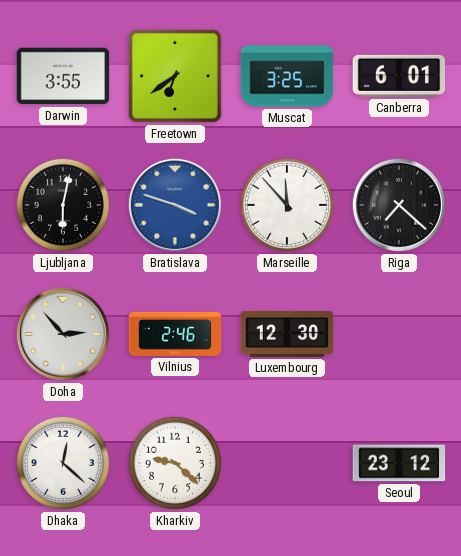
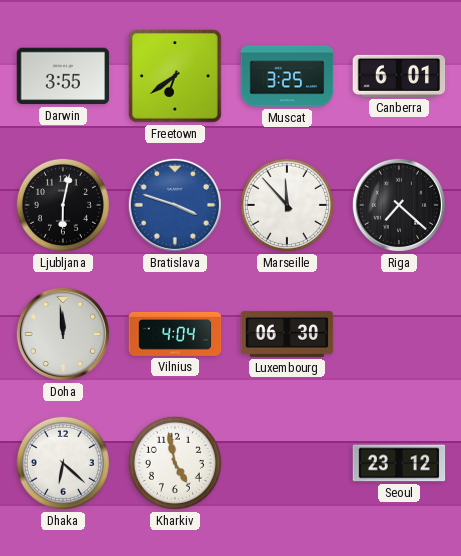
Doha: 2:53 -> 11:59 (63, 334)
Vilnius: 2:46 -> 4:04 (175, 334)
Luxembourg: 12:30 -> 06:30 (287, 334)
Dhaka: 12:22 -> 6:22 (63, 463)
Kharkiv: 9:22 -> 4:58 (175, 463)
